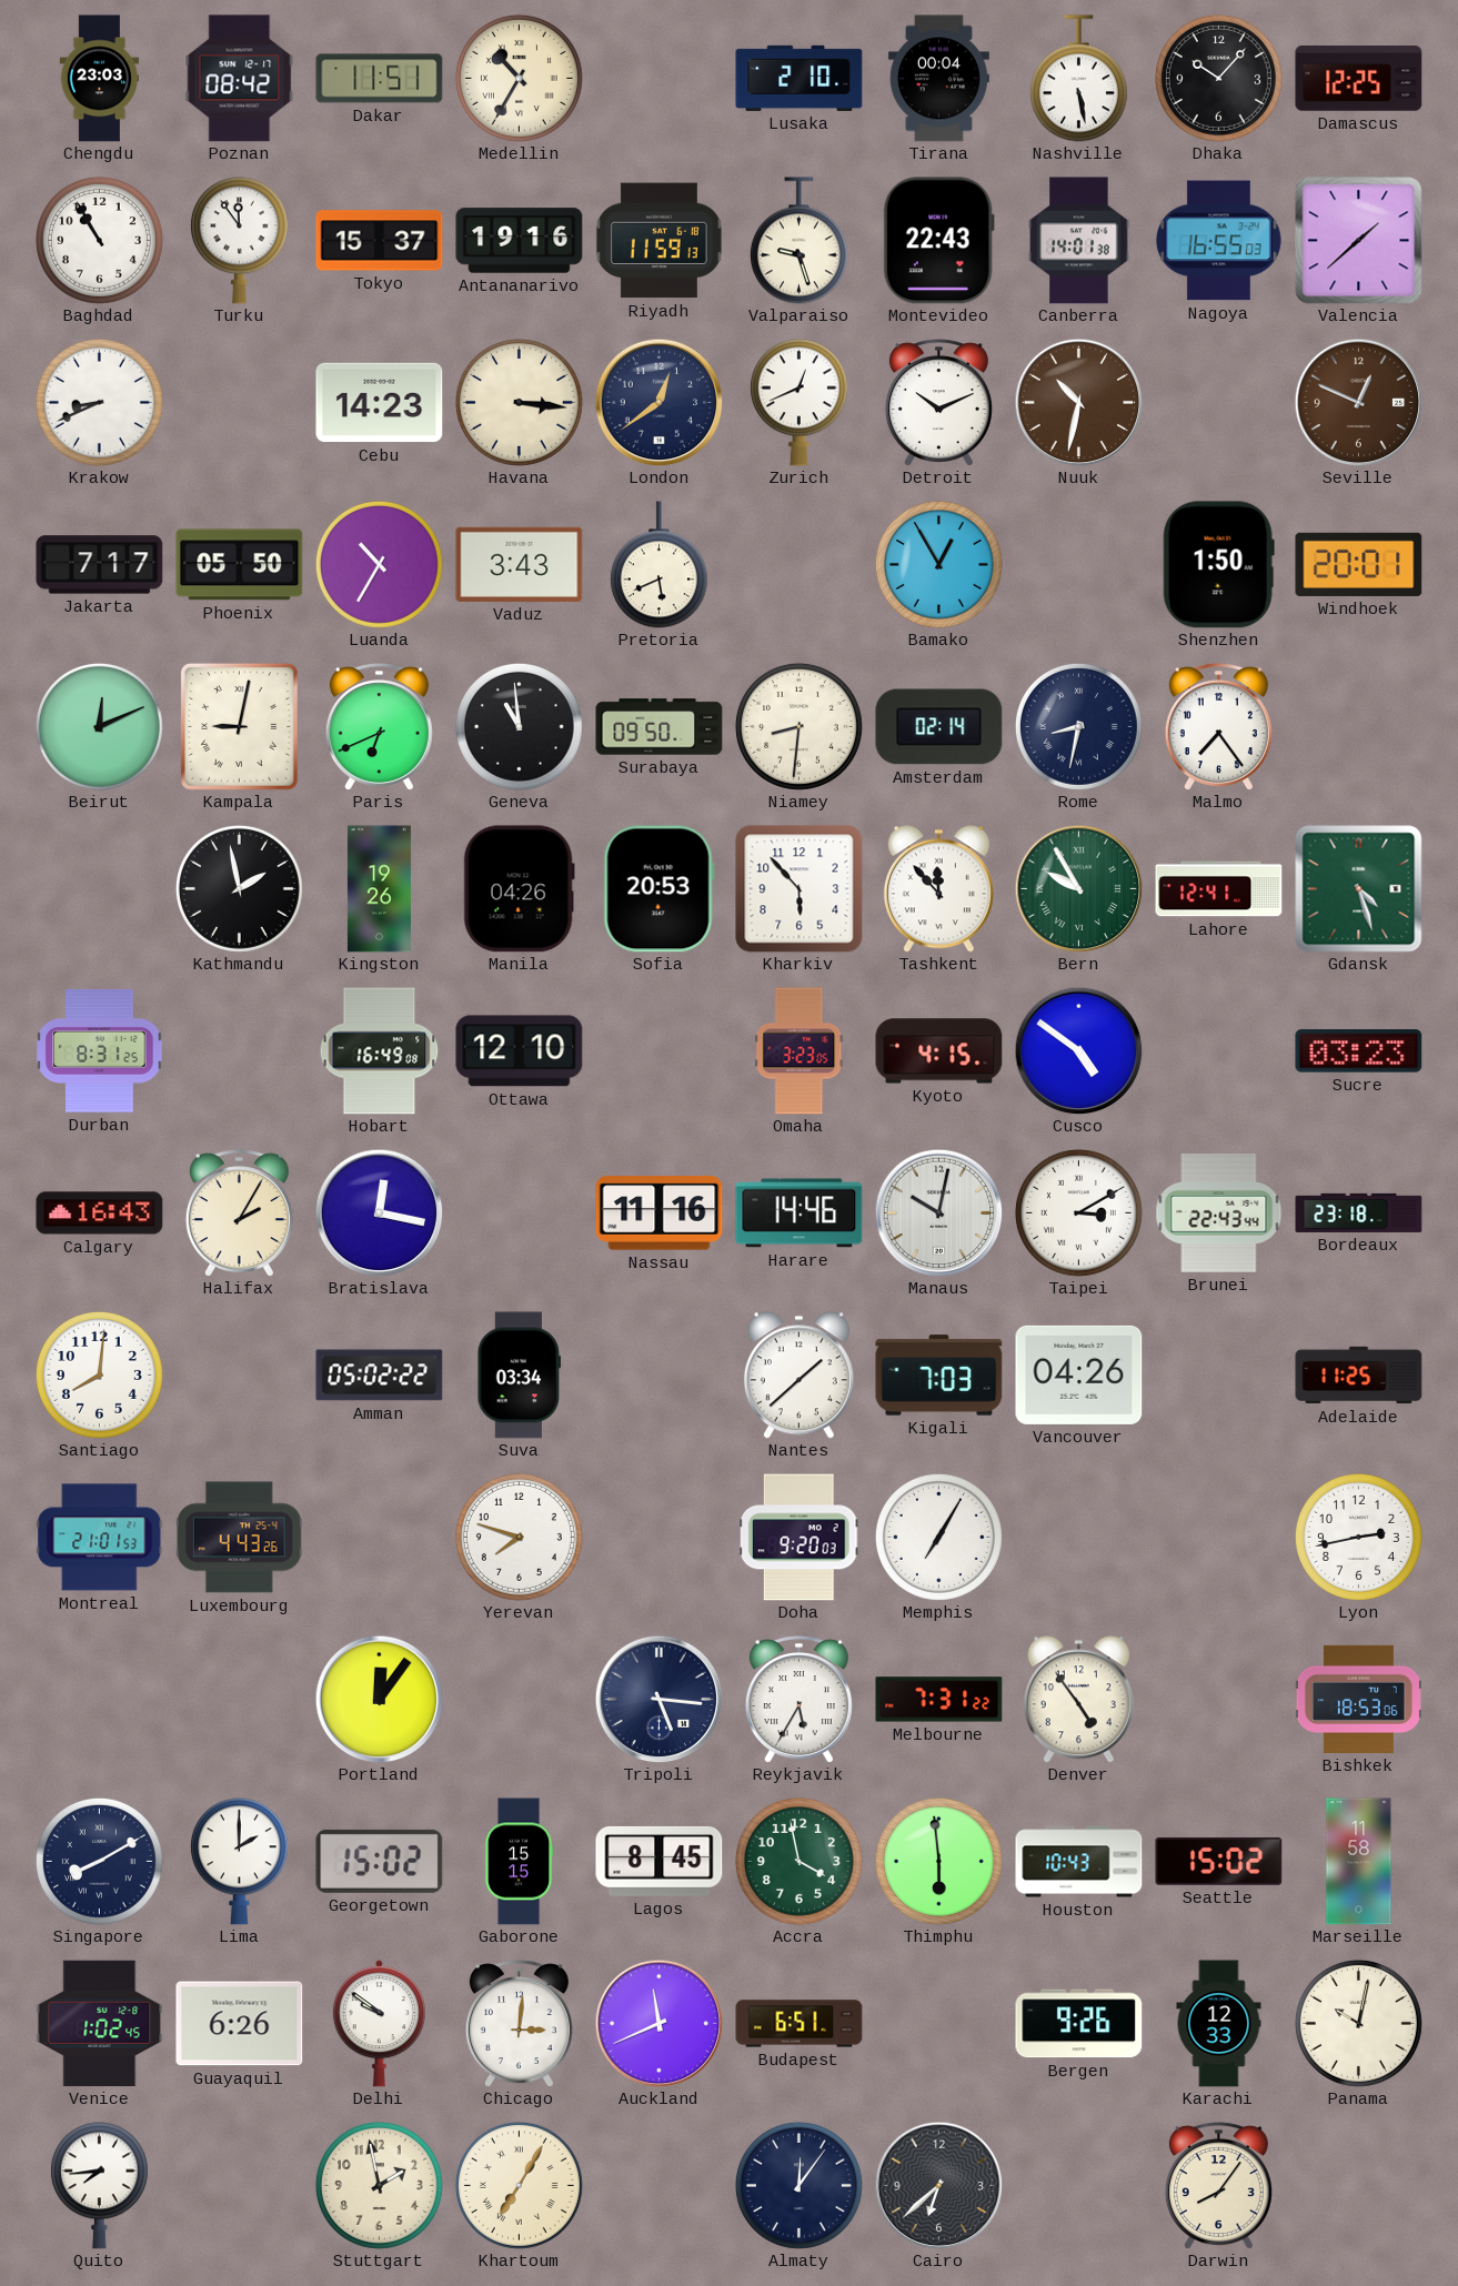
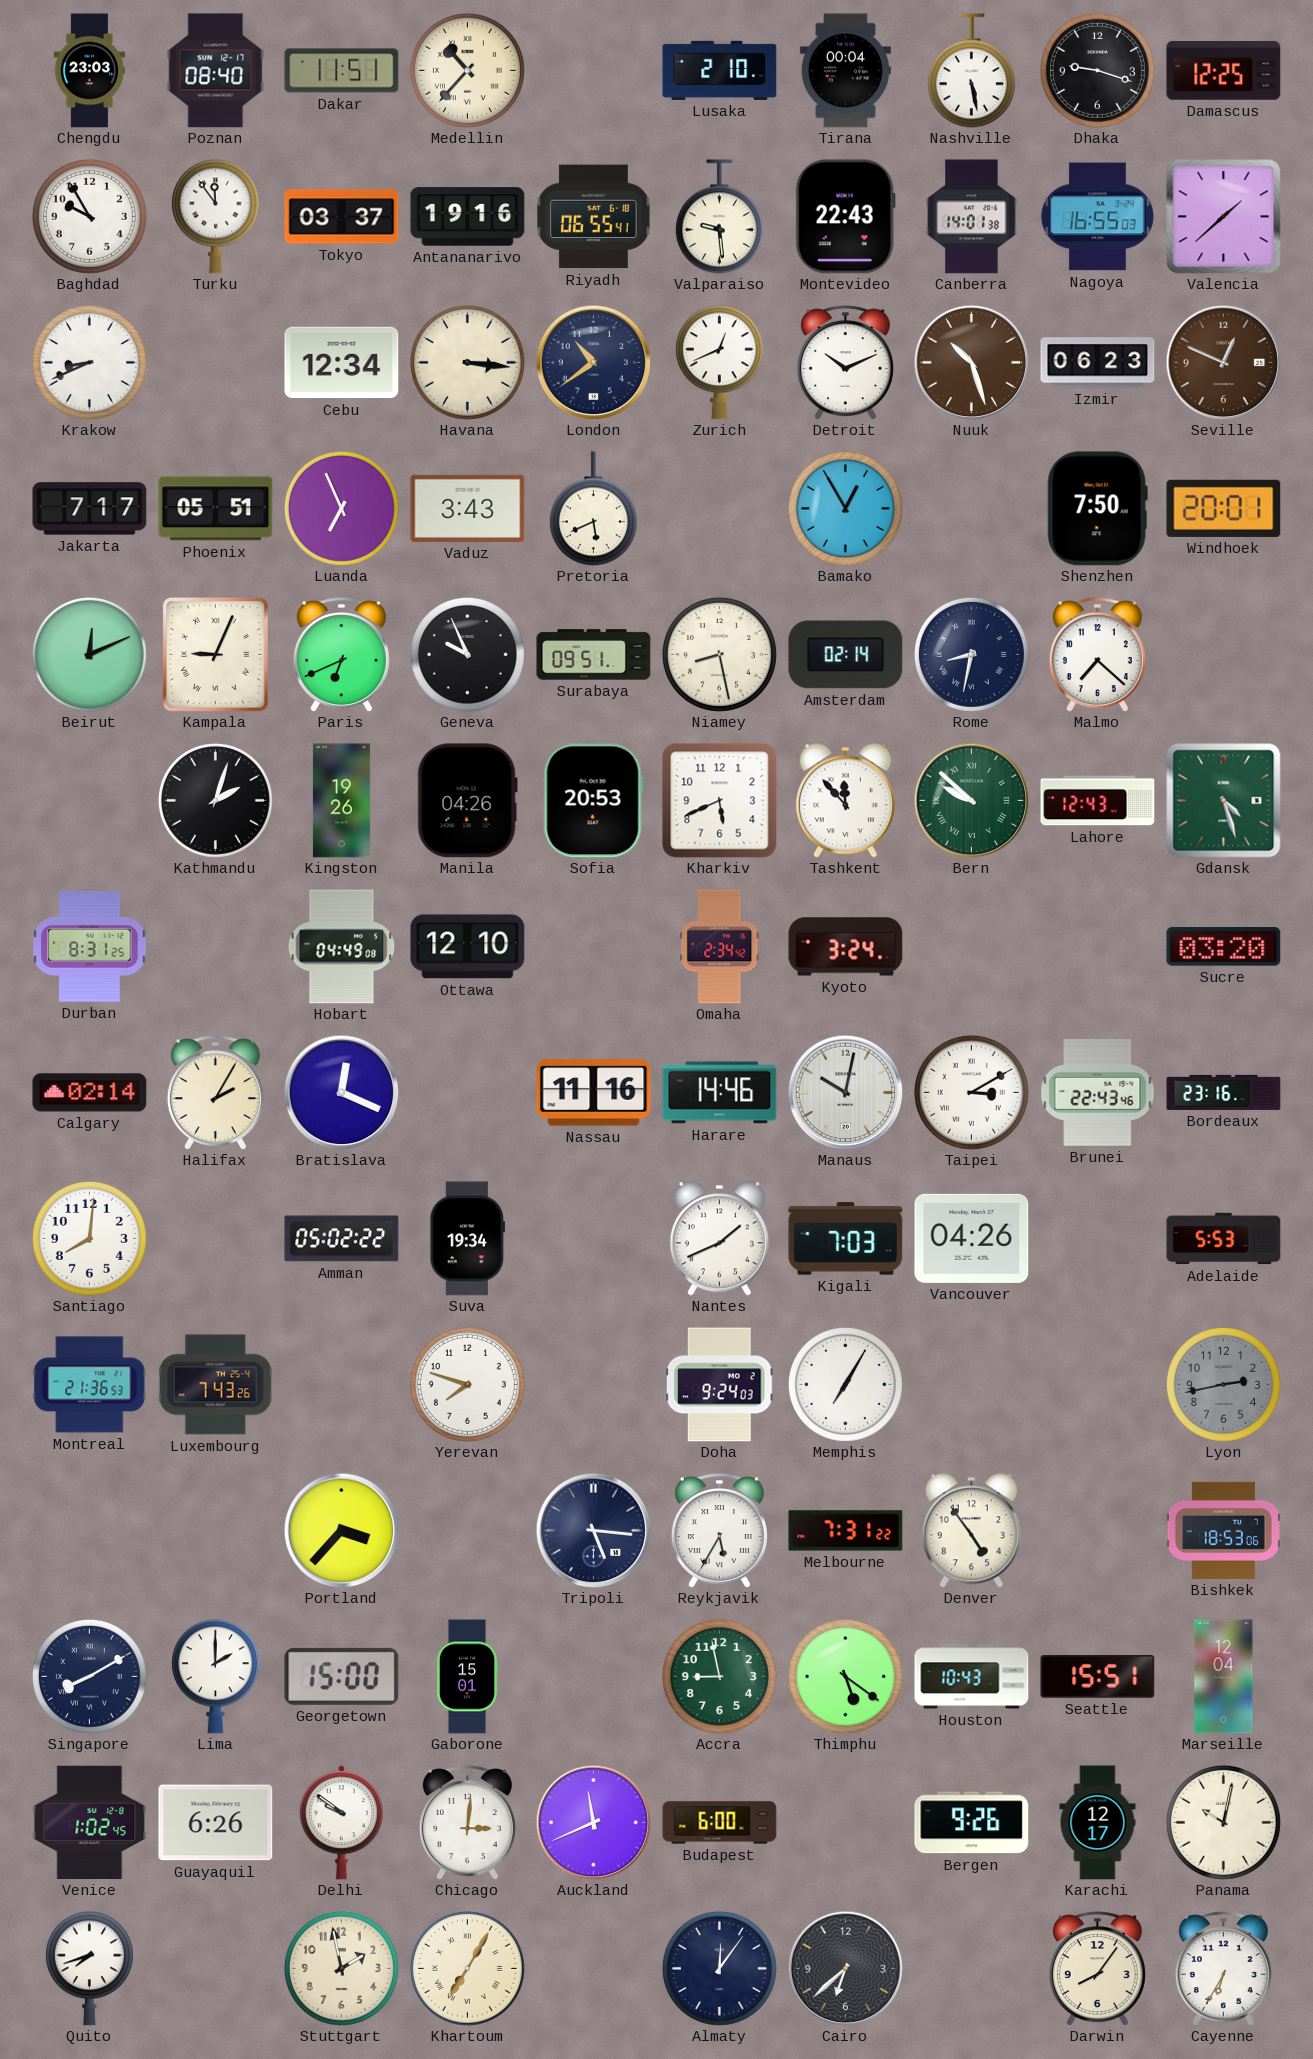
Poznan: 08:42 -> 08:40 (216, 71)
Medellin: 10:35 -> 10:37 (467, 70)
Dhaka: 10:07 -> 9:18 (1097, 70)
Baghdad: 10:55 -> 9:55 (89, 216)
Tokyo: 15:37 -> 03:37 (342, 217)
Riyadh: 11:59 -> 06:55 (593, 217)
Valparaiso: 9:27 -> 9:29 (719, 217)
Cebu: 14:23 -> 12:34 (342, 363)
London: 12:39 -> 10:39 (593, 362)
Nuuk: 10:32 -> 10:27 (971, 362)
Izmir: none -> 06:23 (1098, 363)
Phoenix: 05:50 -> 05:51 (216, 509)
Luanda: 10:35 -> 6:56 (341, 508)
Shenzhen: 1:50 -> 7:50 (1097, 509)
Kampala: 9:02 -> 9:04 (215, 654)
Geneva: 10:59 -> 9:56 (467, 654)
Surabaya: 09:50 -> 09:51 (594, 655)
Niamey: 8:31 -> 8:28 (719, 654)
Malmo: 7:24 -> 7:22 (1097, 654)
Kathmandu: 1:58 -> 2:03 (215, 800)
Kharkiv: 5:53 -> 5:41 (720, 801)
Bern: 9:55 -> 9:52 (971, 800)
Lahore: 12:41 -> 12:43 (1098, 801)
Hobart: 16:49 -> 04:49 (342, 947)
Omaha: 3:23 -> 2:34 (720, 947)
Kyoto: 4:15 -> 3:24 (846, 947)
Cusco: 4:51 -> none (1078, 1050)
Sucre: 03:23 -> 03:20 (1224, 947)
Calgary: 16:43 -> 02:14 (90, 1093)
Bratislava: 12:17 -> 12:19 (341, 1092)
Brunei: 22:43:44 -> 22:43:46 (1098, 1093)
Bordeaux: 23:18 -> 23:16 (1224, 1092)
Suva: 03:34 -> 19:34 (468, 1239)
Nantes: 1:38 -> 1:41 (719, 1239)
Adelaide: 11:25 -> 5:53 (1224, 1239)
Montreal: 21:01 -> 21:36 (90, 1385)
Luxembourg: 4:43 -> 7:43 (215, 1385)
Doha: 9:20 -> 9:24 (719, 1385)
Lyon dial: white -> grey (1223, 1384)
Portland: 12:06 -> 3:37 (341, 1530)
Georgetown: 15:02 -> 15:00 (342, 1676)
Gaborone: 15:15 -> 15:01 (467, 1677)
Lagos: 8:45 -> none (660, 1861)
Accra: 3:58 -> 8:58 (719, 1676)
Thimphu: 5:59 -> 5:21 (845, 1676)
Seattle: 15:02 -> 15:51 (1098, 1676)
Marseille: 11:58 -> 12:04 (1224, 1677)
Budapest: 6:51 -> 6:00 (720, 1823)
Karachi: 12:33 -> 12:17 (1098, 1823)
Quito: 7:44 -> 7:42 (89, 1969)
Cayenne: none -> 6:35 (1223, 1968)
